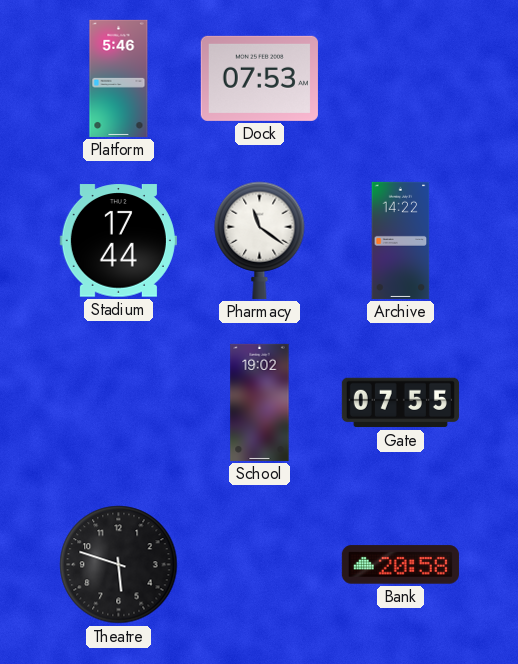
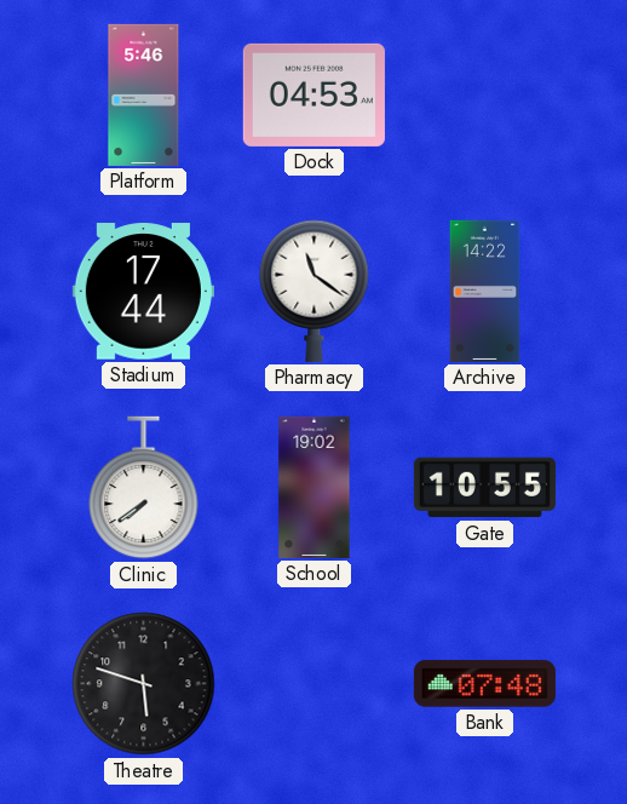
Dock: 07:53 -> 04:53 (313, 94)
Clinic: none -> 7:39 (144, 488)
Gate: 07:55 -> 10:55 (484, 488)
Bank: 20:58 -> 07:48 (484, 684)
